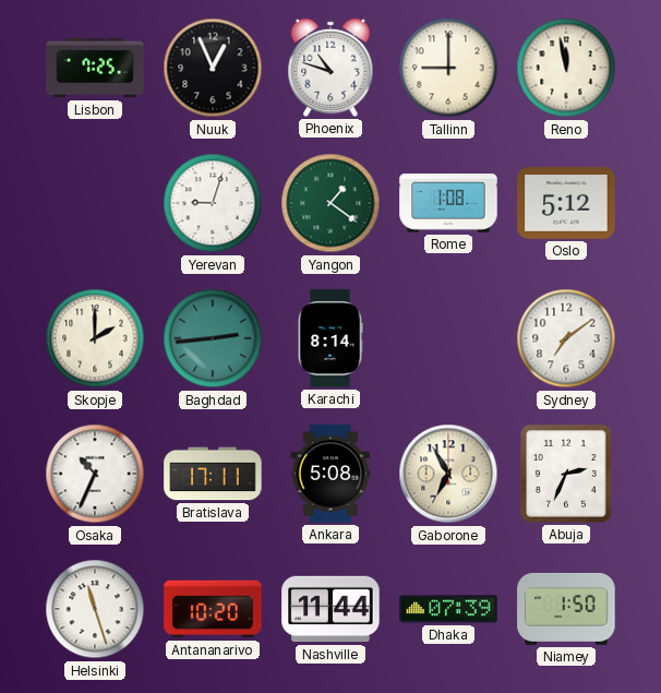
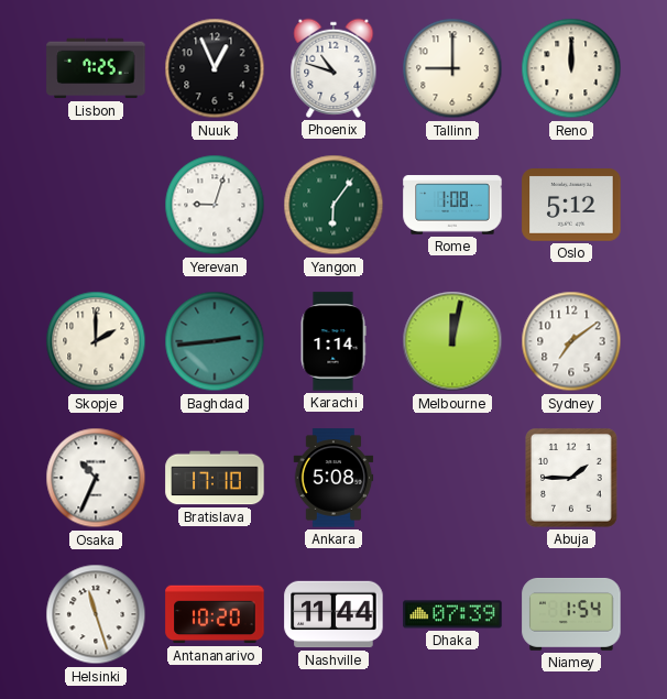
Reno: 11:58 -> 12:00 (571, 68)
Yangon: 1:21 -> 6:06 (333, 205)
Karachi: 8:14 -> 1:14 (333, 341)
Melbourne: none -> 12:02 (452, 341)
Bratislava: 17:11 -> 17:10 (215, 478)
Gaborone: 6:55 -> none (448, 474)
Abuja: 2:34 -> 1:45 (572, 479)
Niamey: 1:50 -> 1:54 (571, 614)
